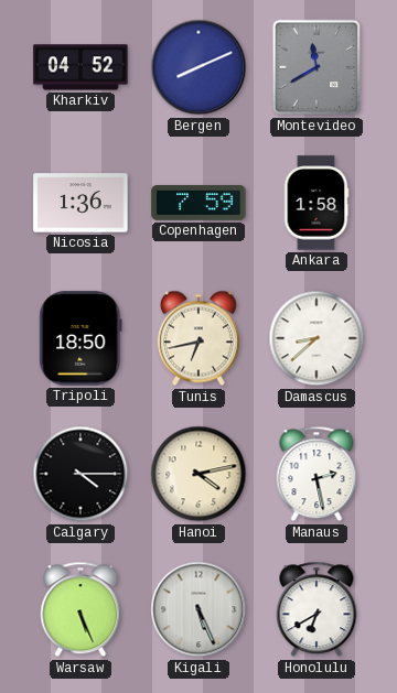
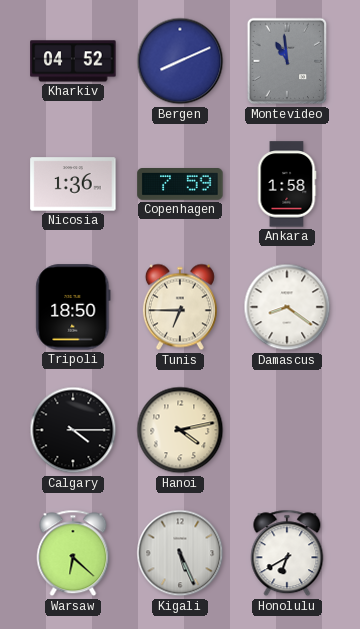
Montevideo: 11:40 -> 10:59 (287, 61)
Tunis: 6:43 -> 6:45 (180, 307)
Damascus: 8:38 -> 8:21 (287, 307)
Manaus: 2:28 -> none (316, 474)
Warsaw: 5:26 -> 6:22 (73, 553)
